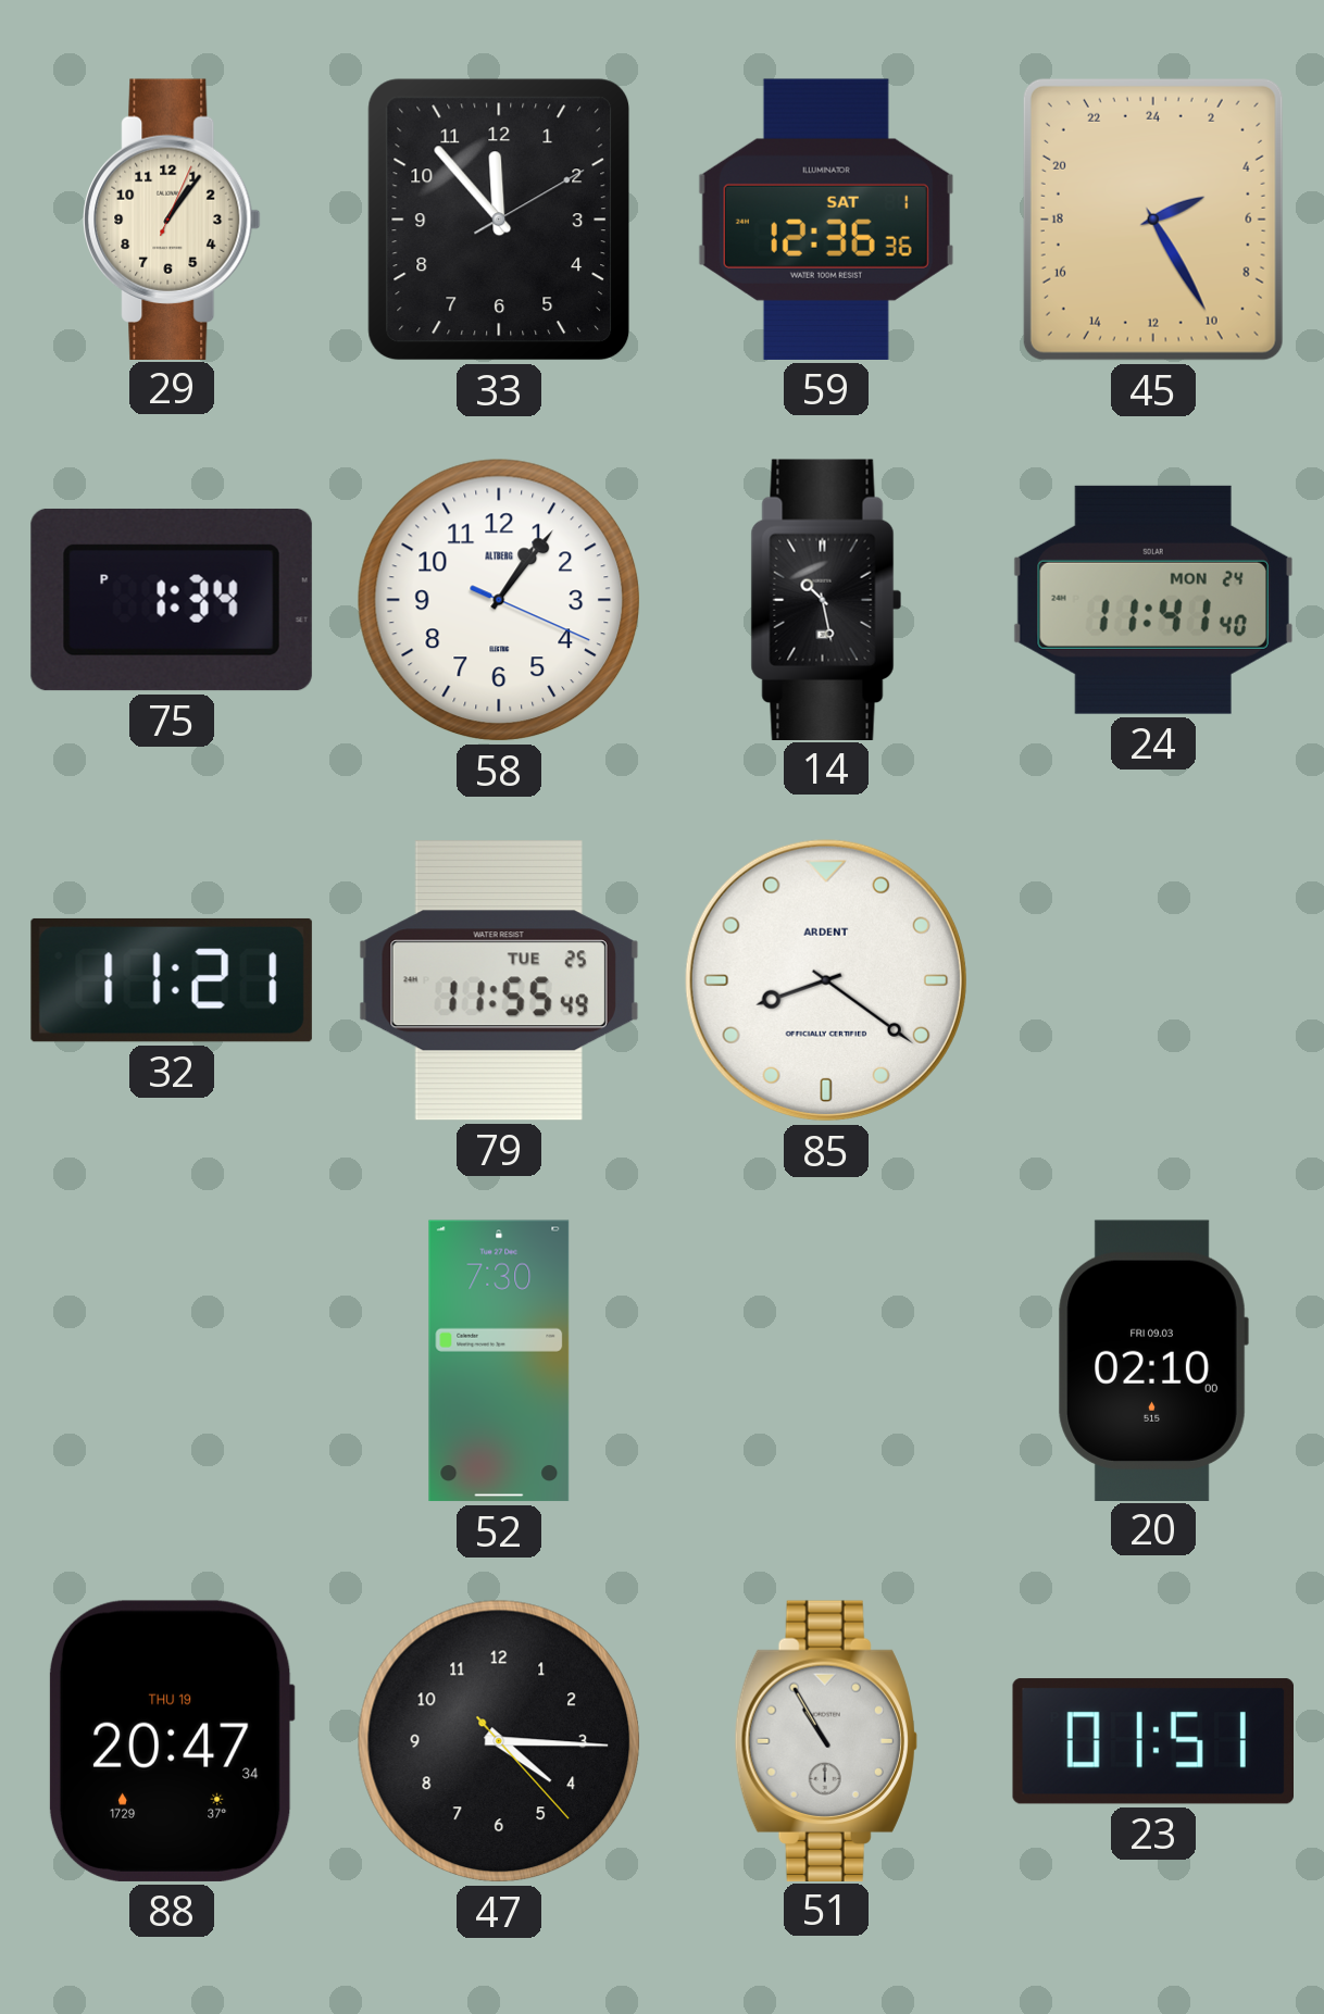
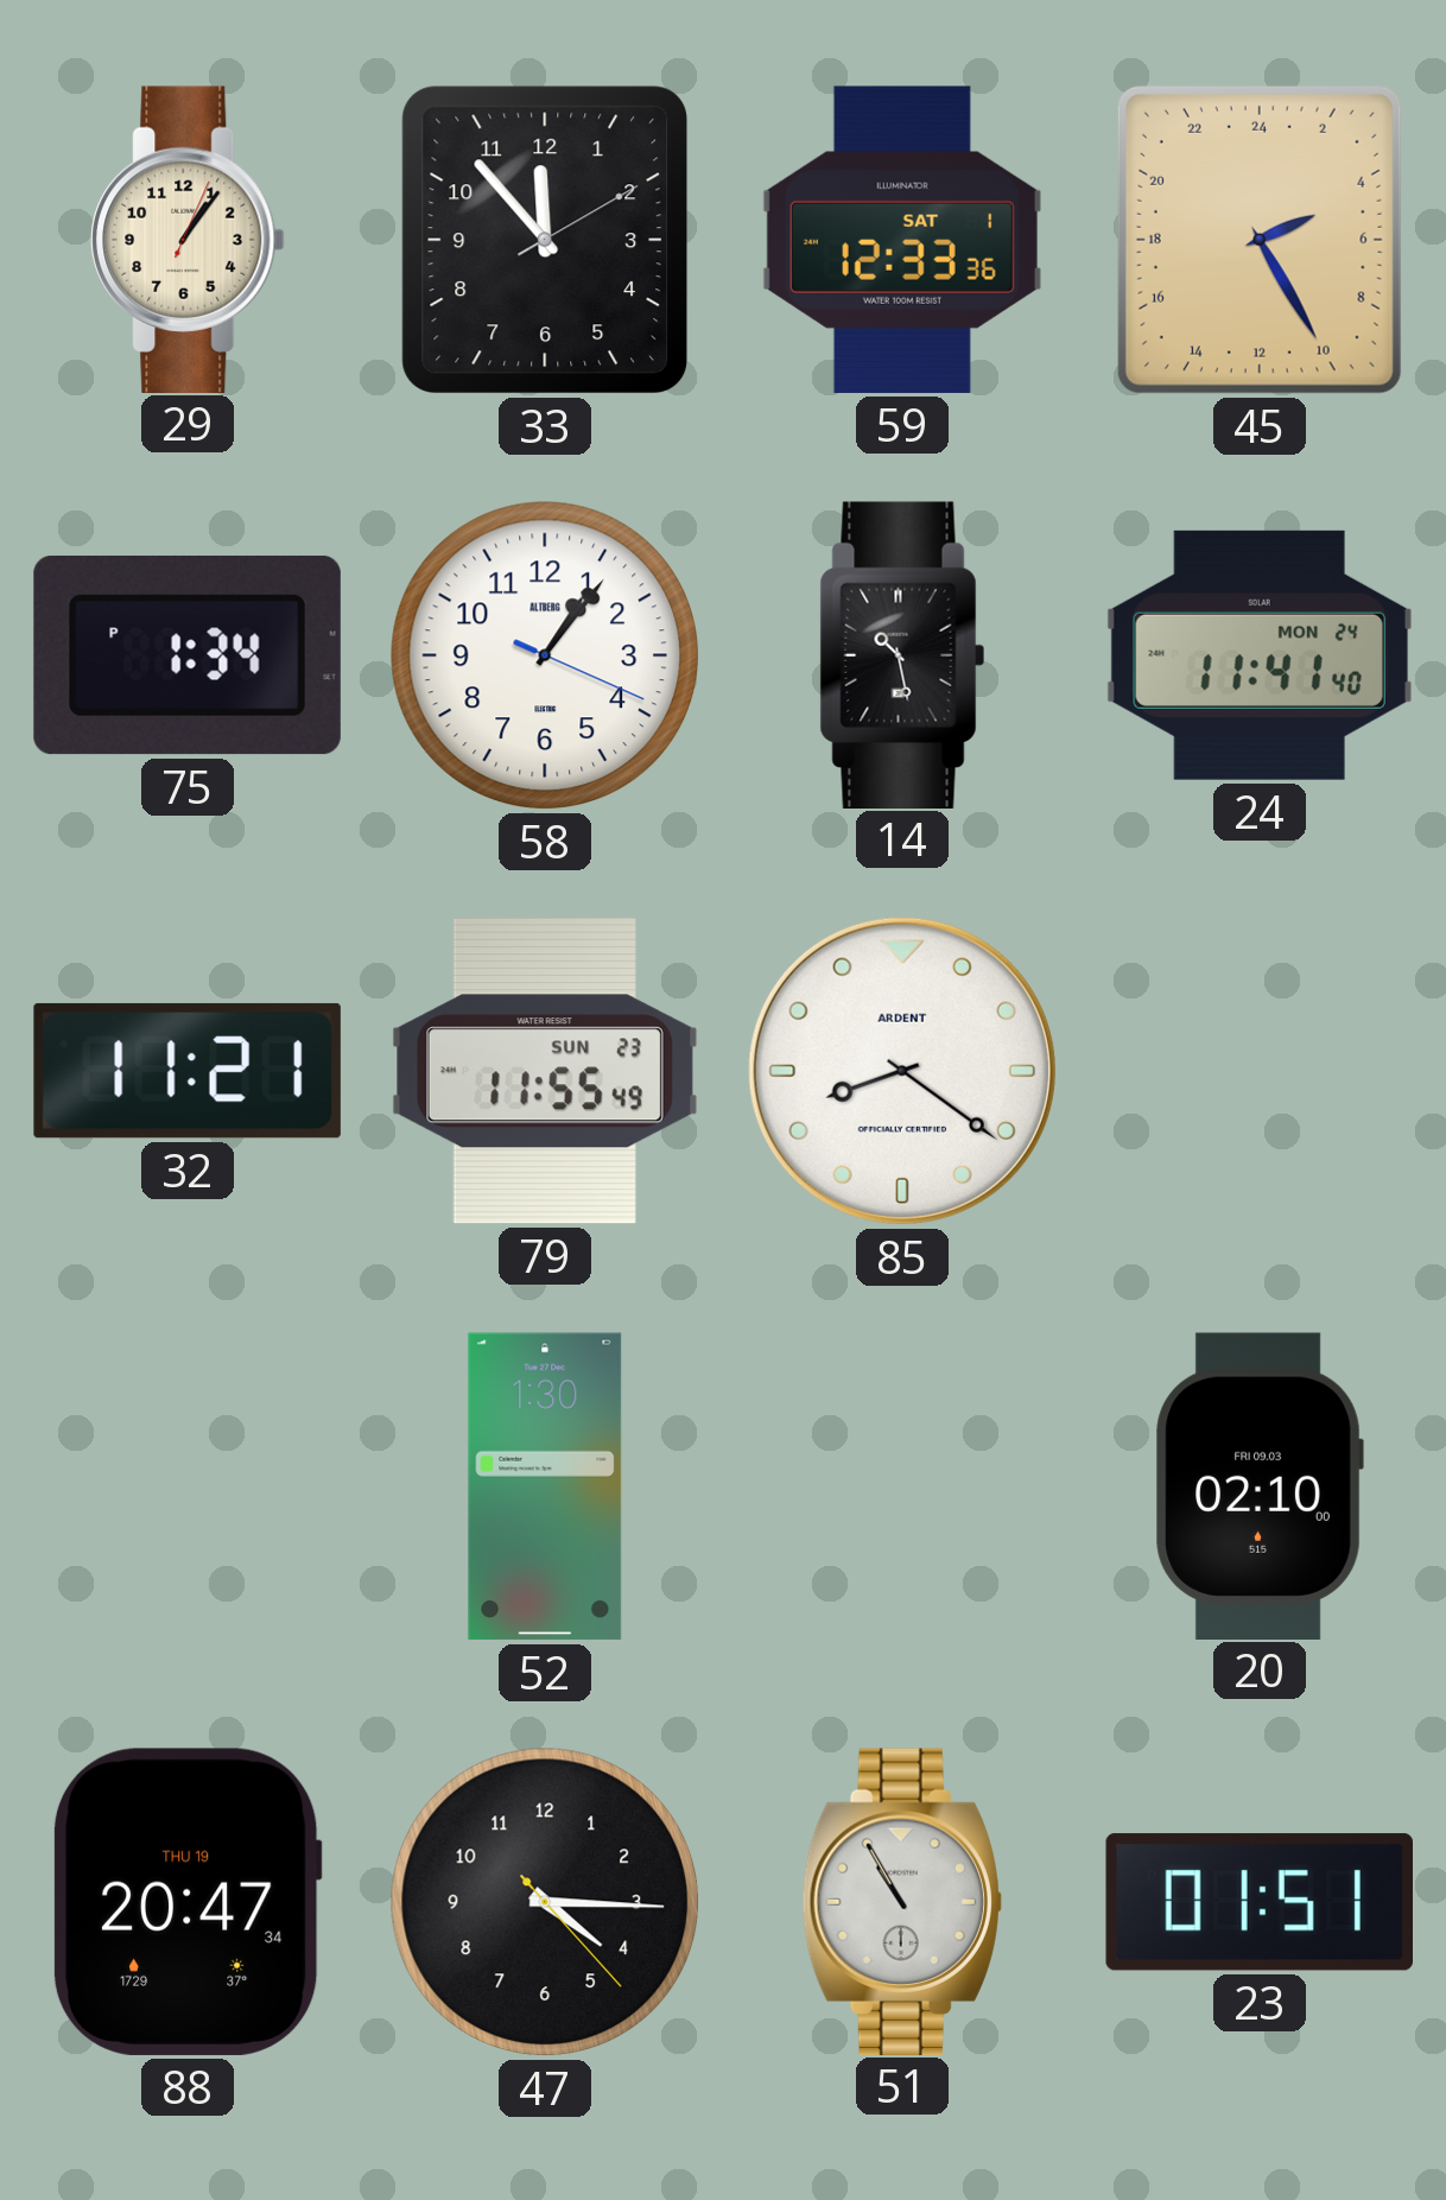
59: 12:36 -> 12:33 (902, 240)
79 date: TUE 25 -> SUN 23 (545, 1071)
52: 7:30 -> 1:30 (545, 1486)
